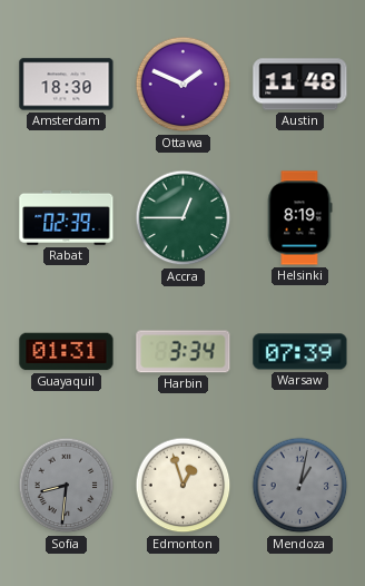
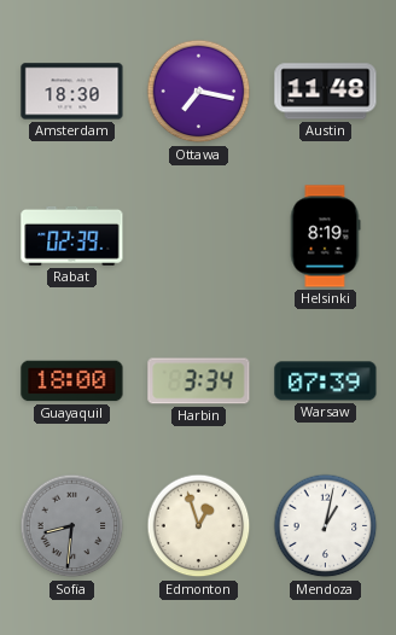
Ottawa: 1:49 -> 7:17 (199, 92)
Accra: 12:45 -> none (184, 218)
Guayaquil: 01:31 -> 18:00 (72, 381)
Mendoza dial: grey -> white (326, 526)
